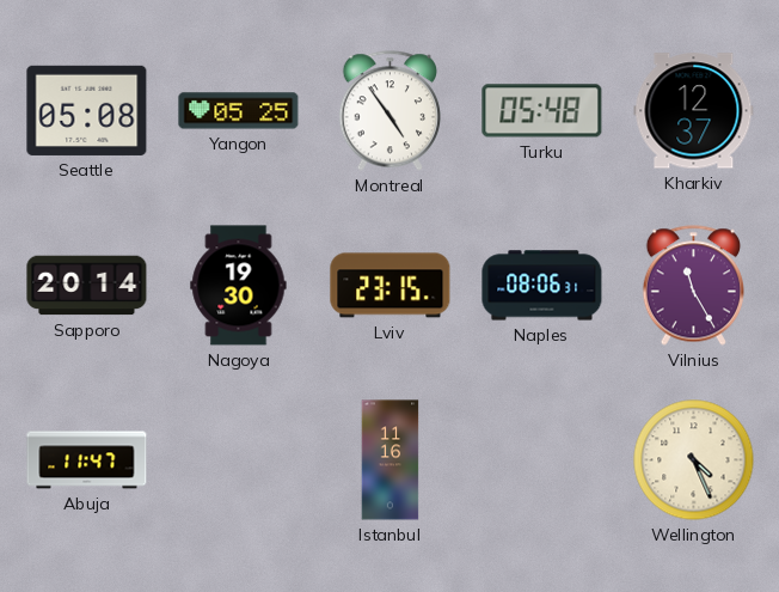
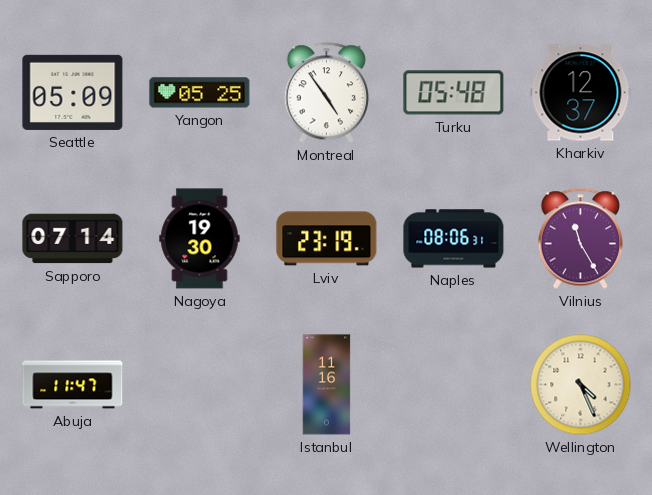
Seattle: 05:08 -> 05:09 (73, 92)
Sapporo: 20:14 -> 07:14 (73, 239)
Lviv: 23:15 -> 23:19 (327, 239)
